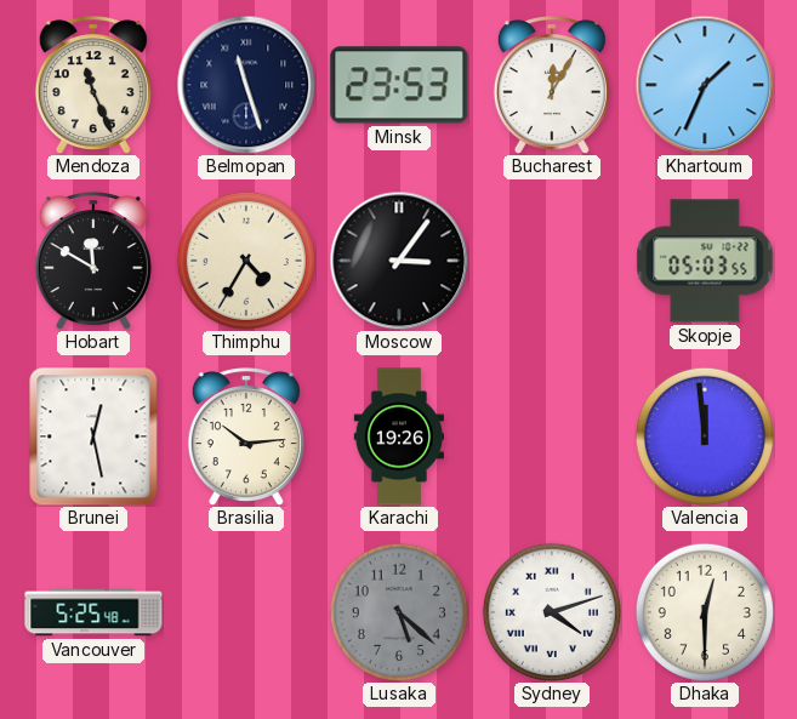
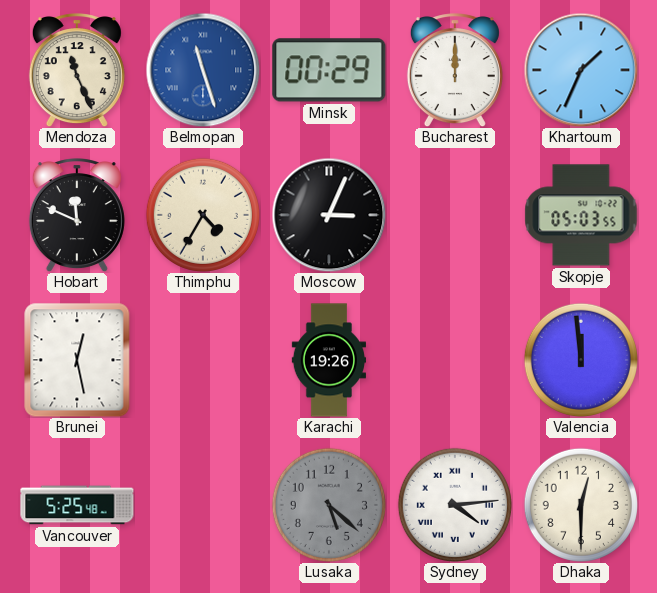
Belmopan dial: navy -> blue (203, 70)
Minsk: 23:53 -> 00:29 (329, 70)
Bucharest: 12:05 -> 12:00 (455, 70)
Hobart: 11:50 -> 11:49 (77, 215)
Moscow: 3:06 -> 3:04 (329, 215)
Brasilia: 10:14 -> none (246, 436)
Sydney: 4:12 -> 4:14 (455, 505)
